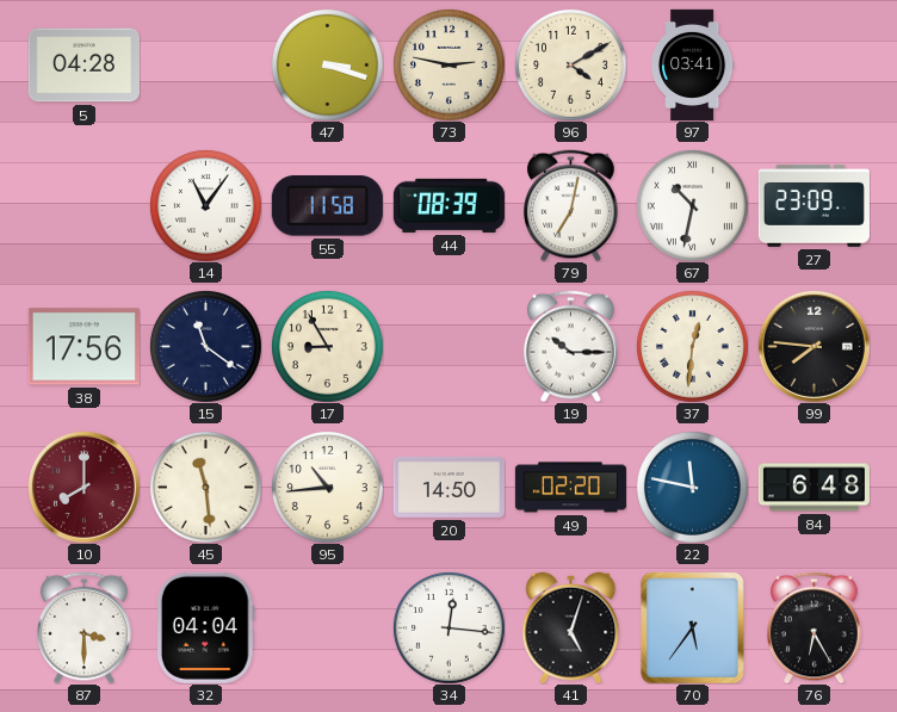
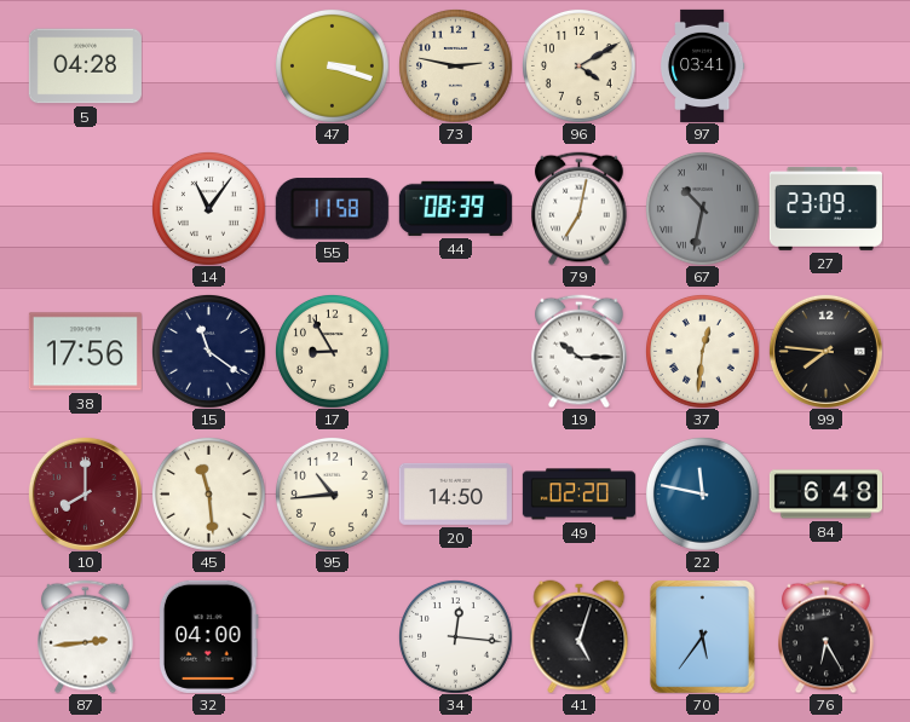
67 dial: white -> grey (702, 208)
87: 3:30 -> 2:44 (86, 636)
32: 04:04 -> 04:00 (208, 636)
